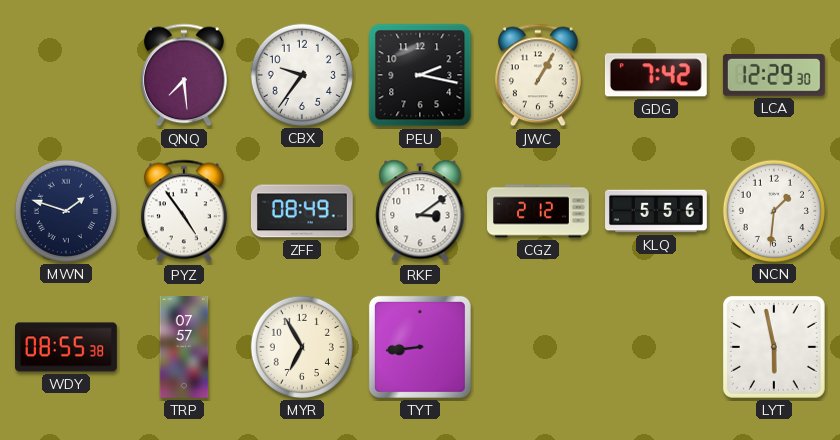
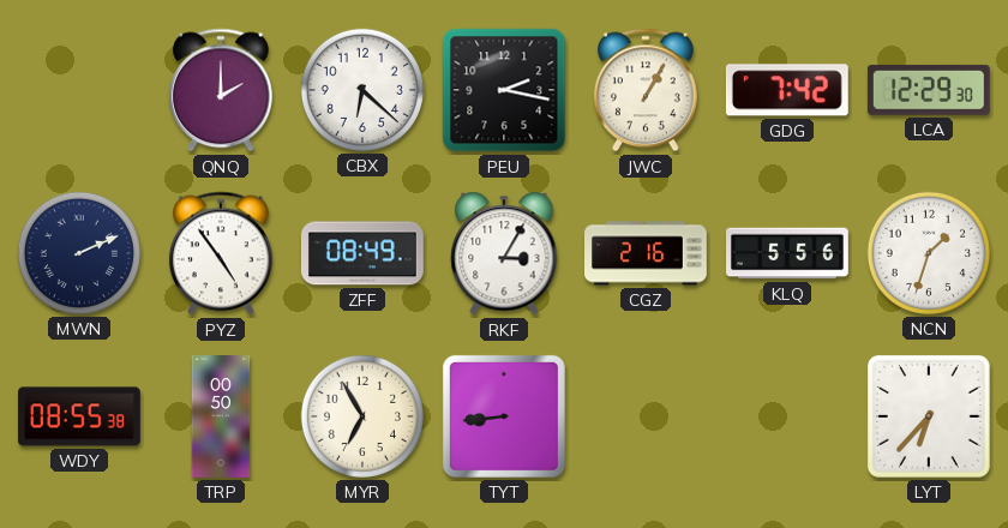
QNQ: 7:29 -> 2:00 (221, 90)
CBX: 9:36 -> 6:22 (362, 90)
MWN: 1:48 -> 2:11 (79, 253)
RKF: 3:09 -> 3:05 (504, 253)
CGZ: 2:12 -> 2:16 (647, 253)
NCN: 1:31 -> 1:33 (929, 253)
TRP: 07:57 -> 00:50 (221, 418)
LYT: 5:58 -> 6:37 (929, 416)
